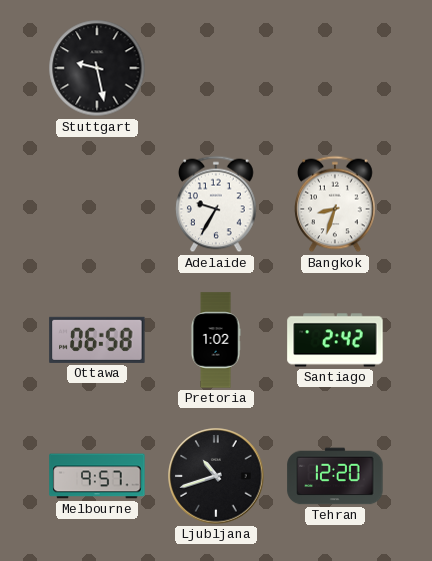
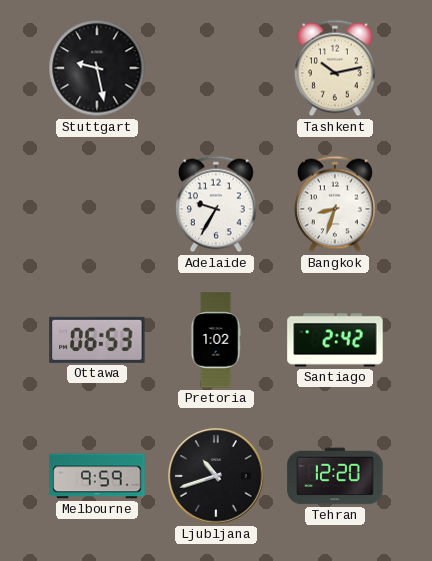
Tashkent: none -> 10:13 (336, 68)
Ottawa: 06:58 -> 06:53 (97, 340)
Melbourne: 9:57 -> 9:59 (97, 476)
